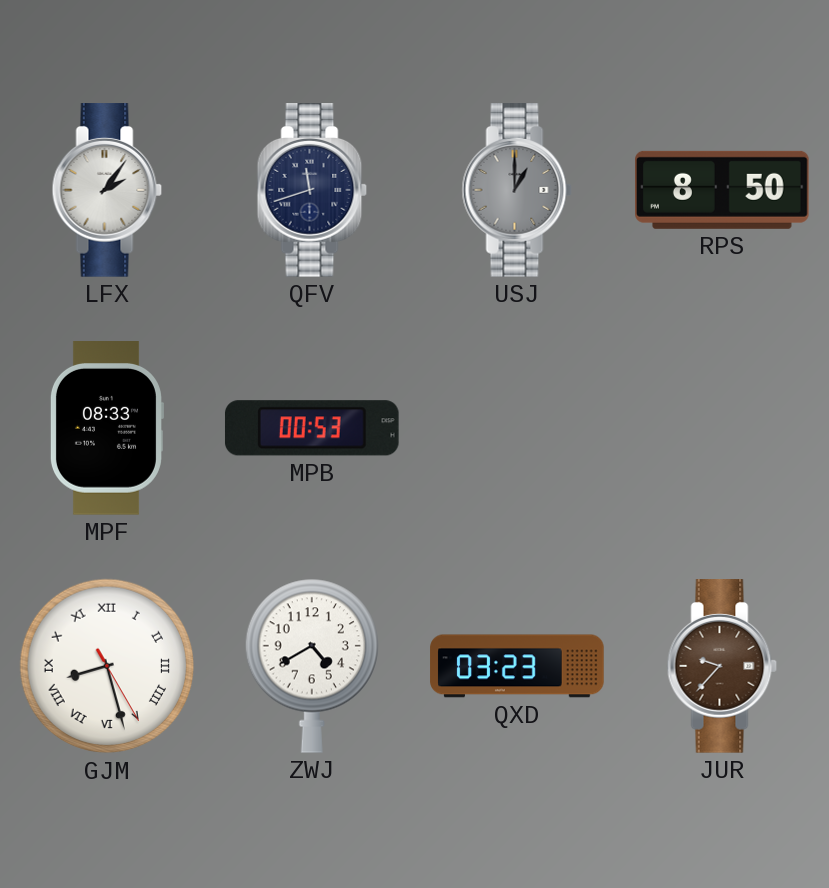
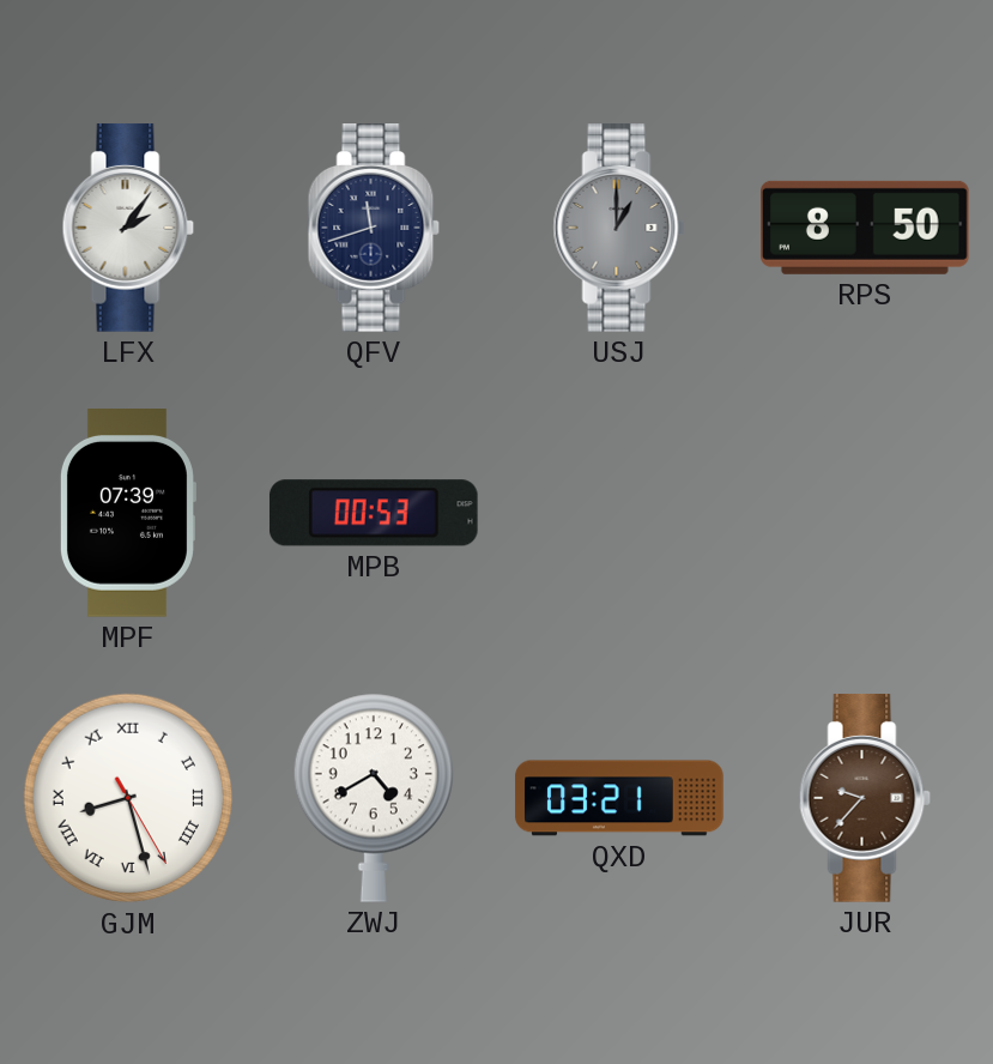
MPF: 08:33 -> 07:39 (127, 514)
QXD: 03:23 -> 03:21 (619, 798)
